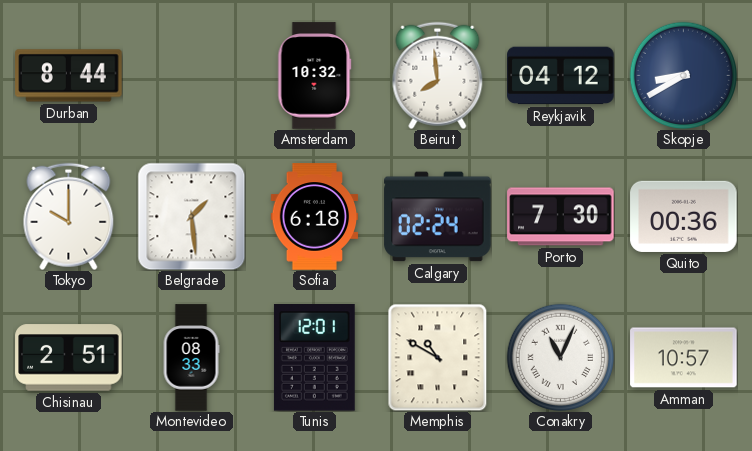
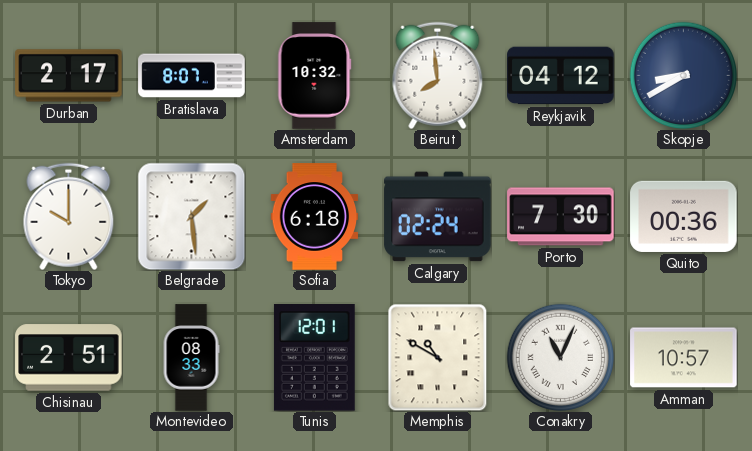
Durban: 8:44 -> 2:17 (69, 76)
Bratislava: none -> 8:07 (192, 76)
